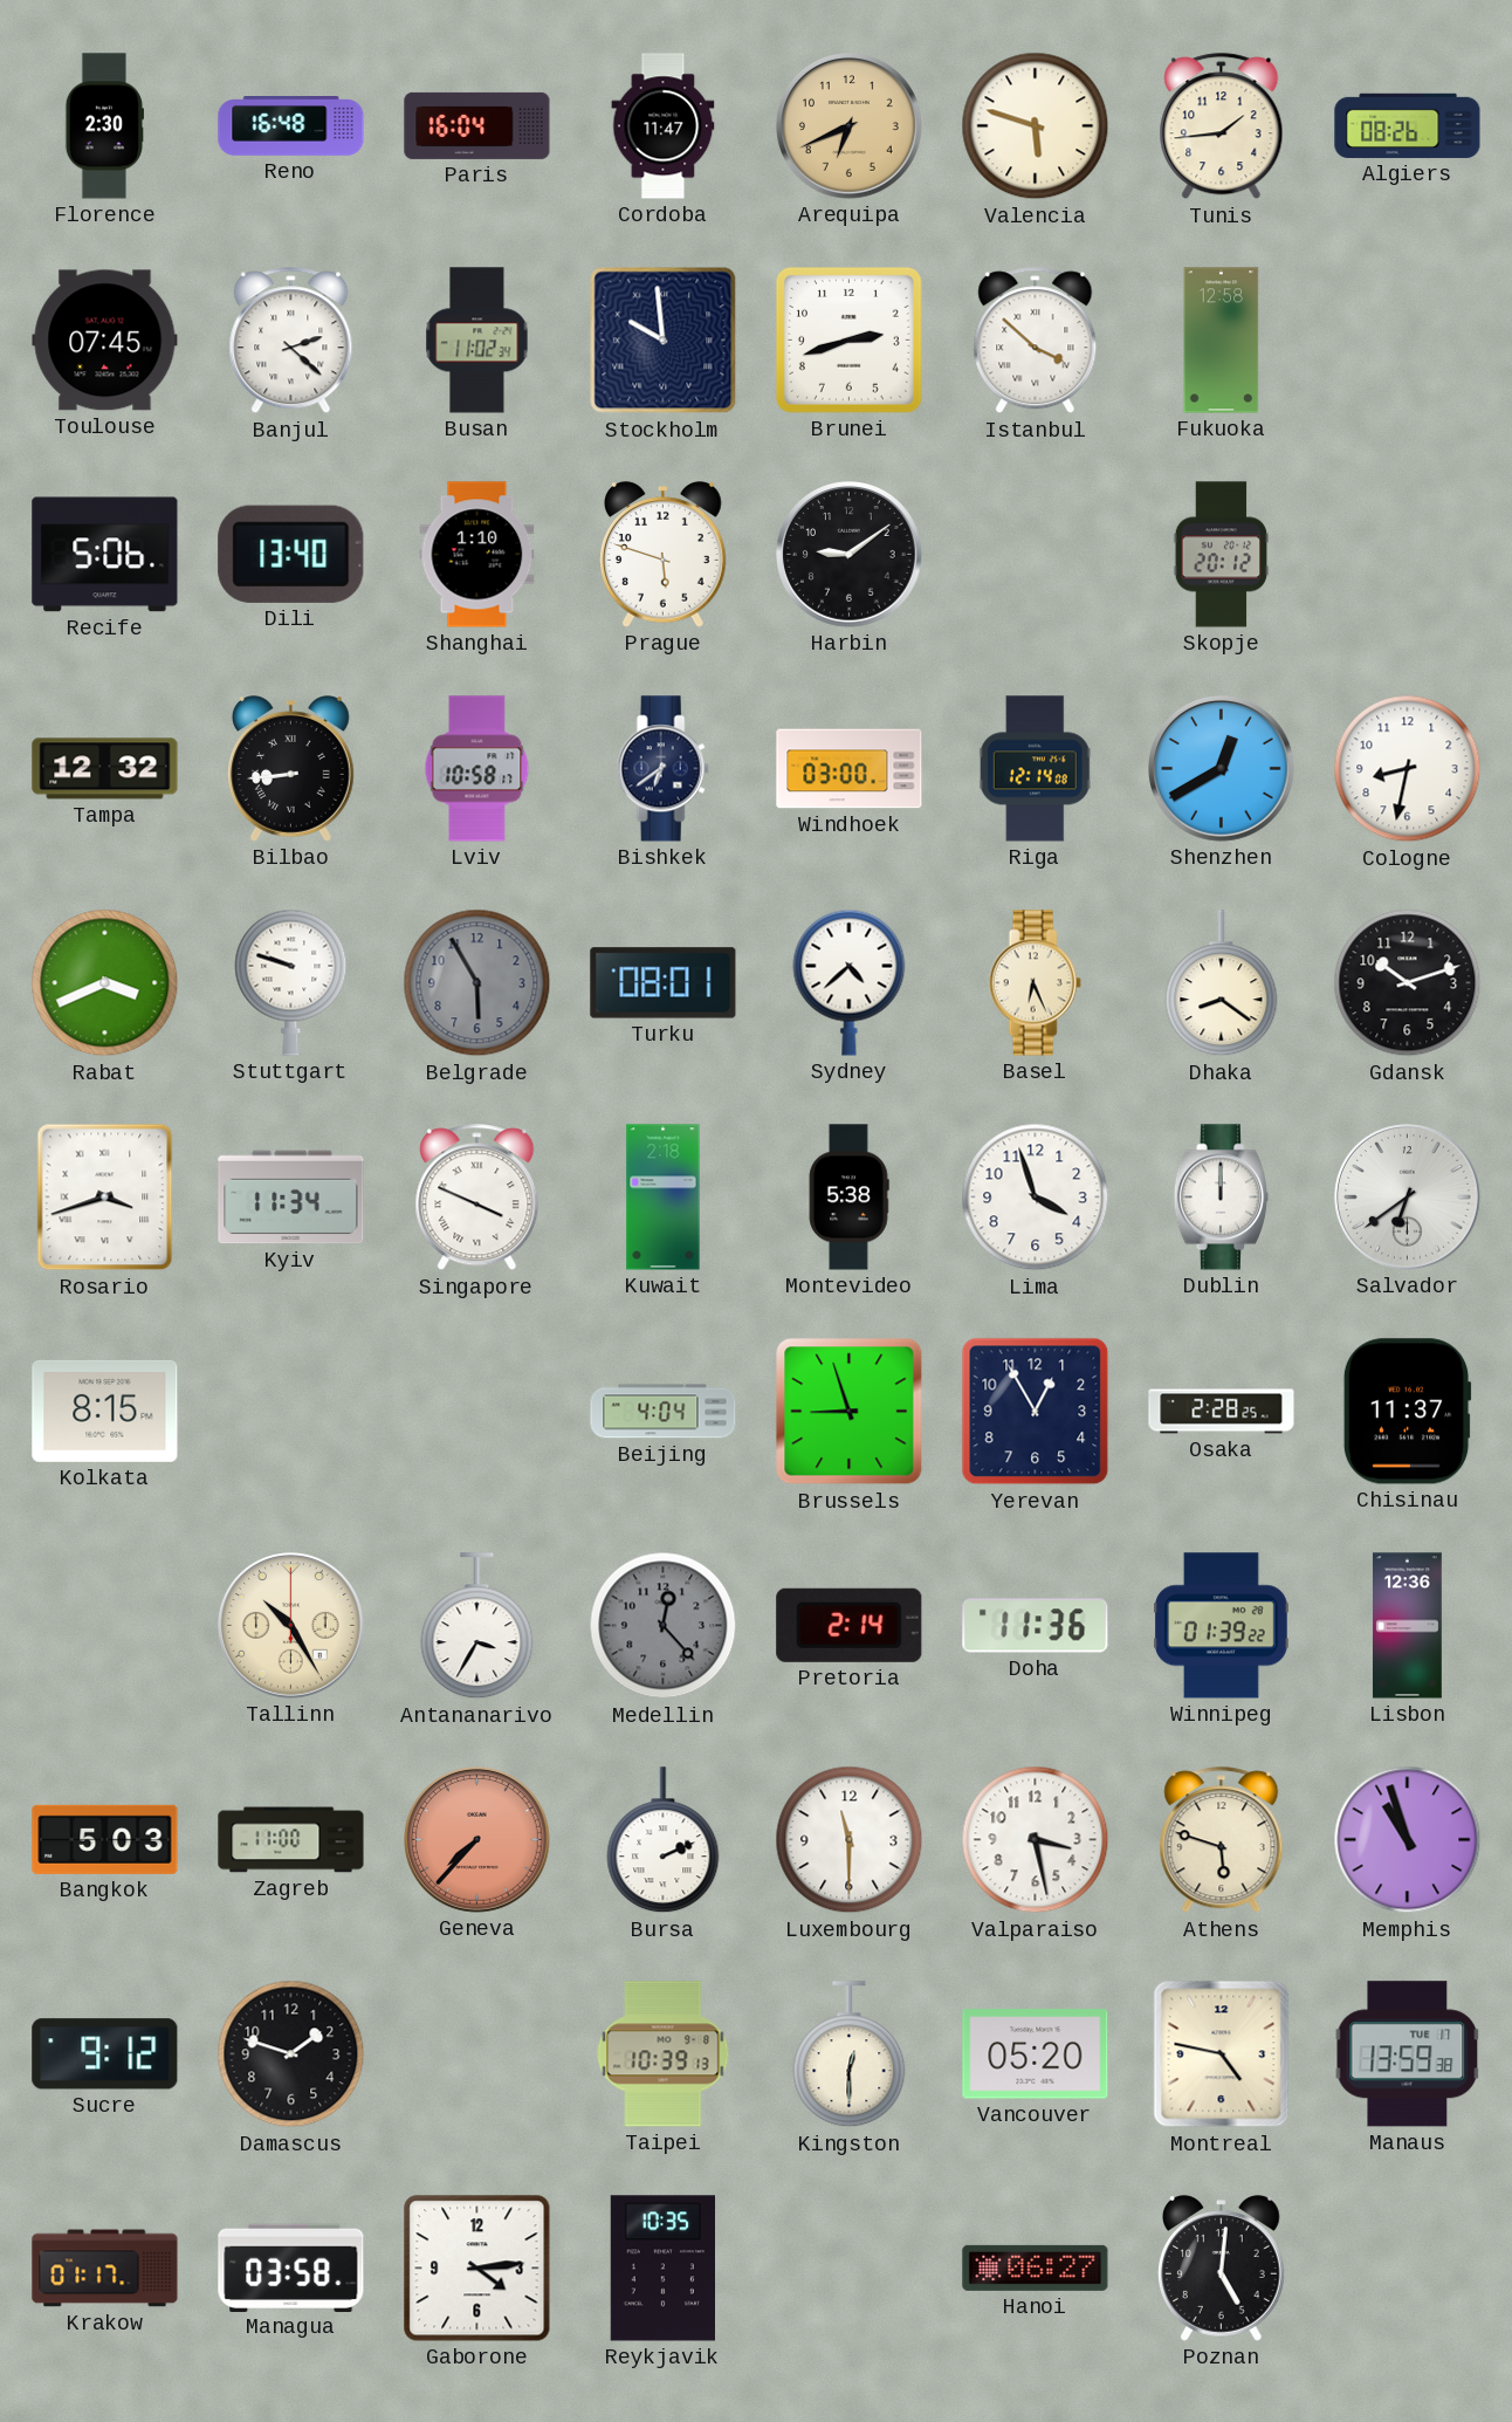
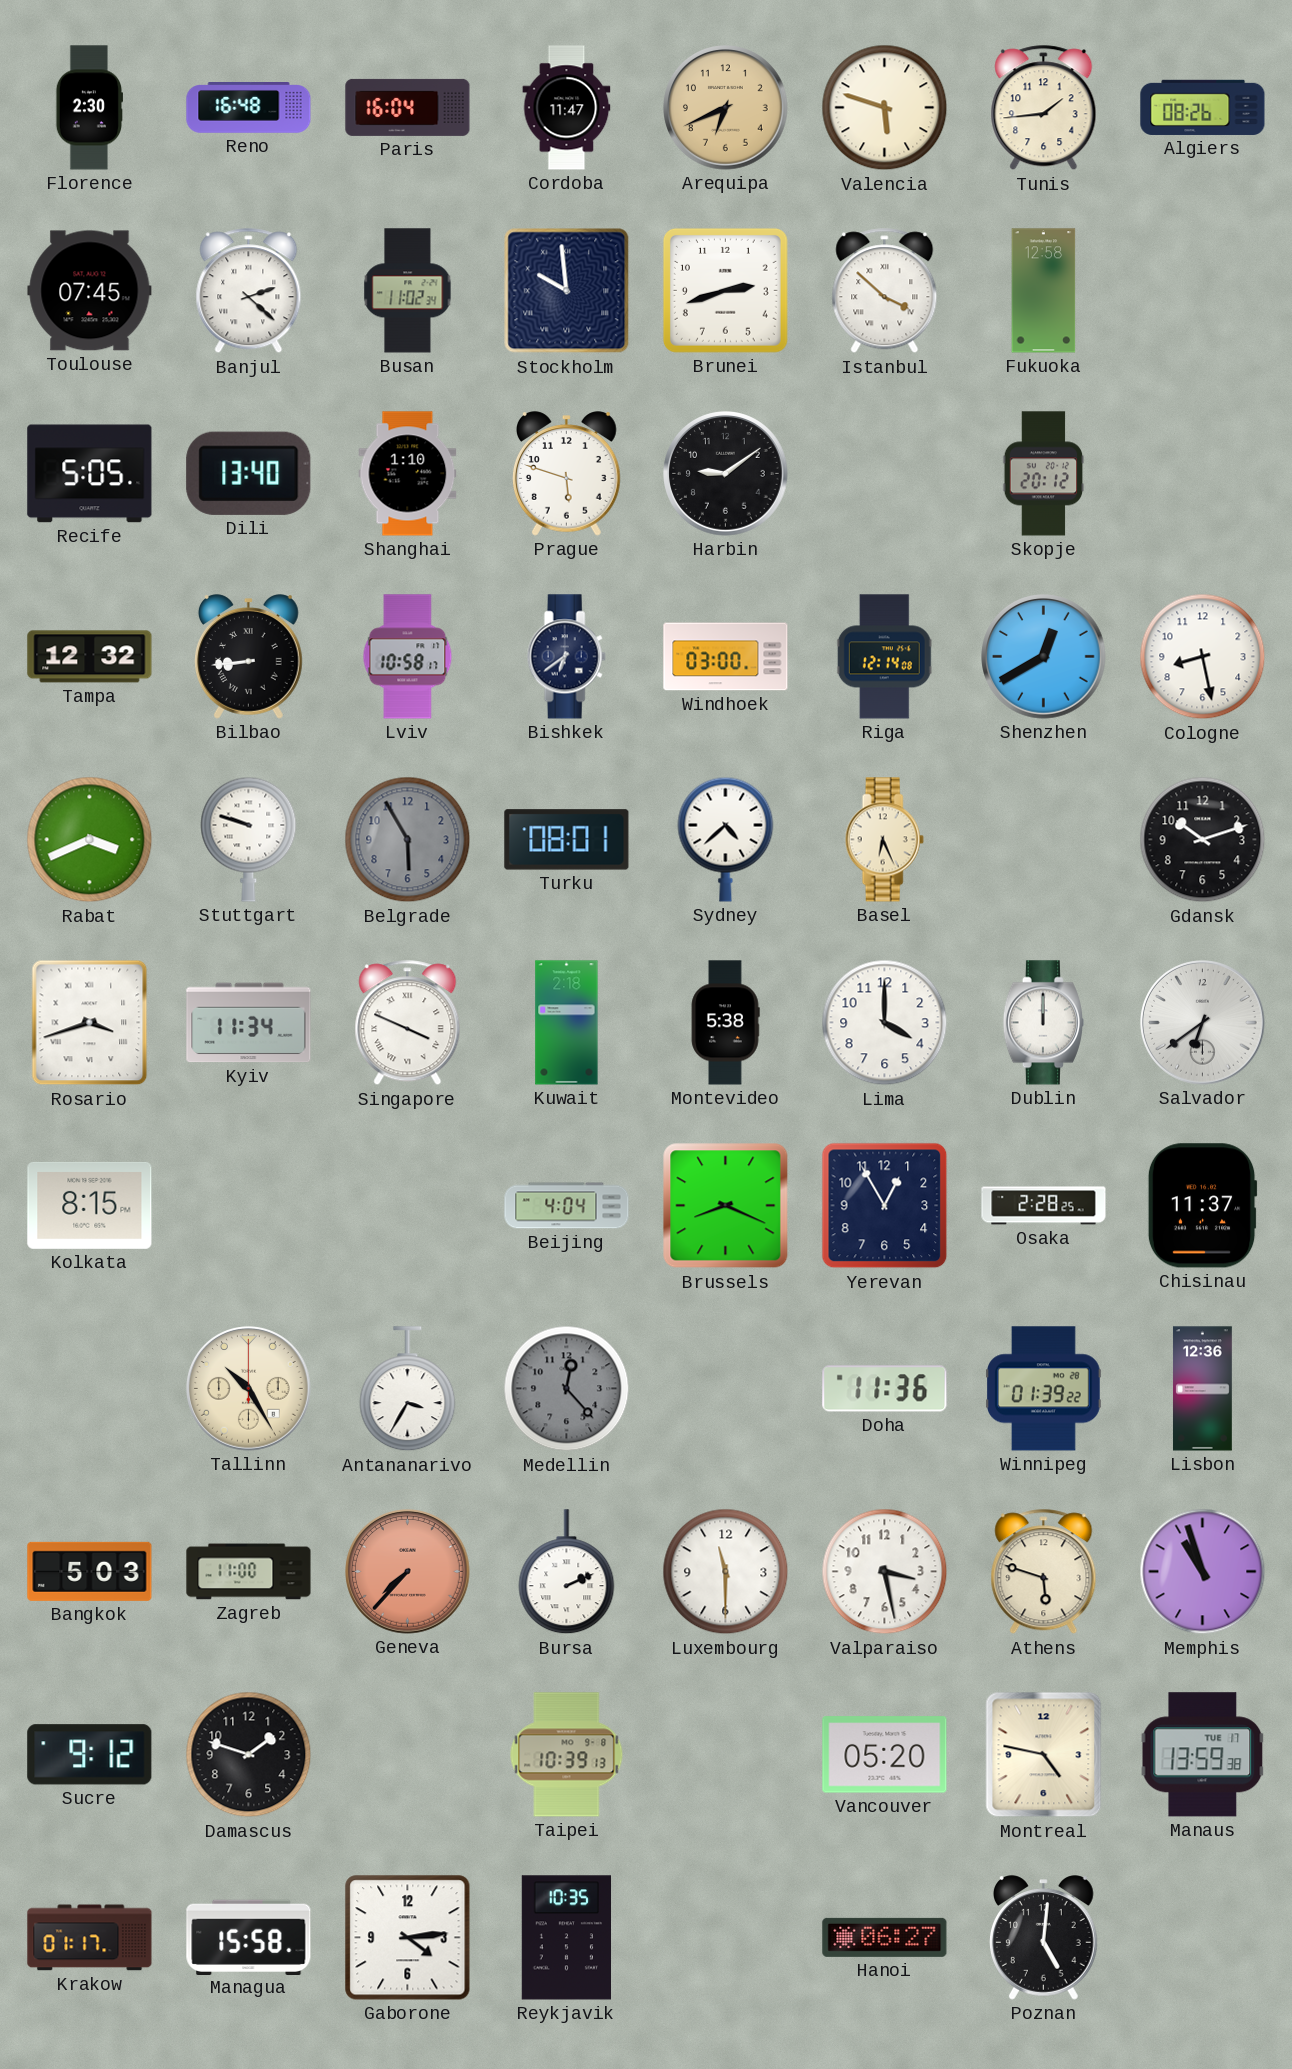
Recife: 5:06 -> 5:05 (90, 474)
Cologne: 8:32 -> 8:28 (1203, 657)
Dhaka: 8:21 -> none (1222, 983)
Lima: 3:57 -> 4:00 (885, 1023)
Brussels: 8:57 -> 8:19 (726, 1206)
Pretoria: 2:14 -> none (850, 1625)
Kingston: 12:30 -> none (850, 2054)
Managua: 03:58 -> 15:58 (249, 1937)
